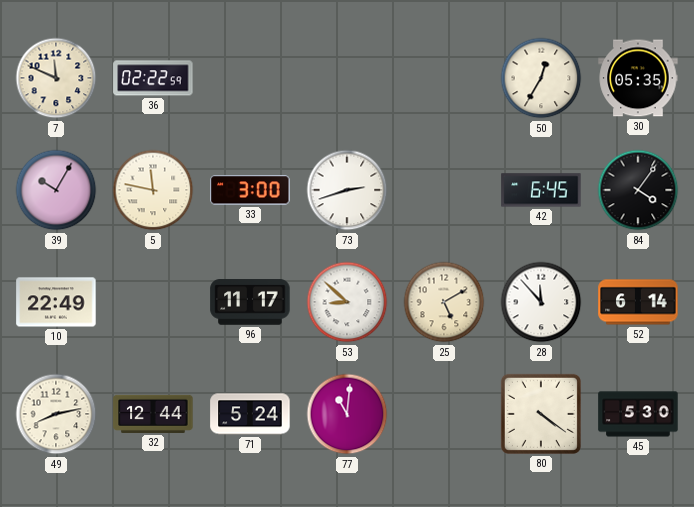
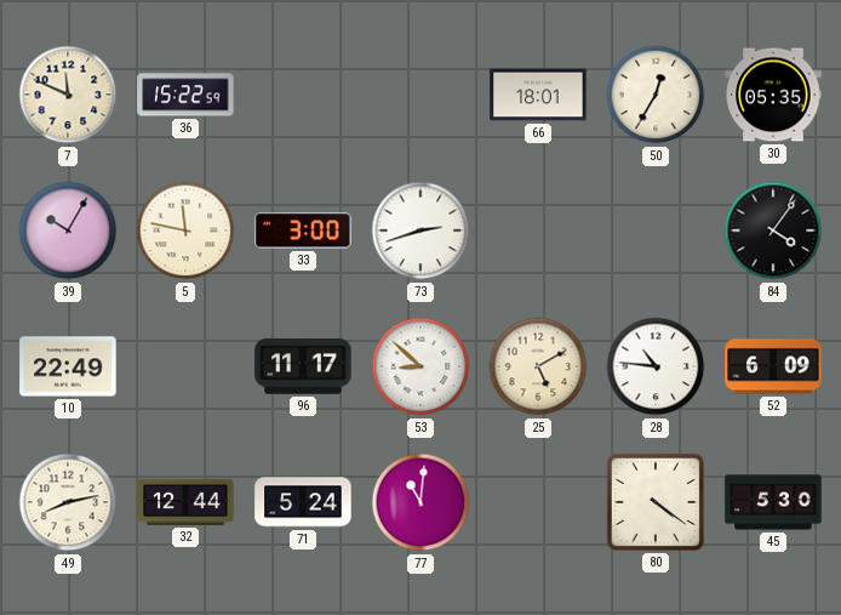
36: 02:22 -> 15:22 (185, 95)
66: none -> 18:01 (538, 95)
42: 6:45 -> none (541, 190)
28: 11:53 -> 10:46 (656, 366)
52: 6:14 -> 6:09 (773, 366)
